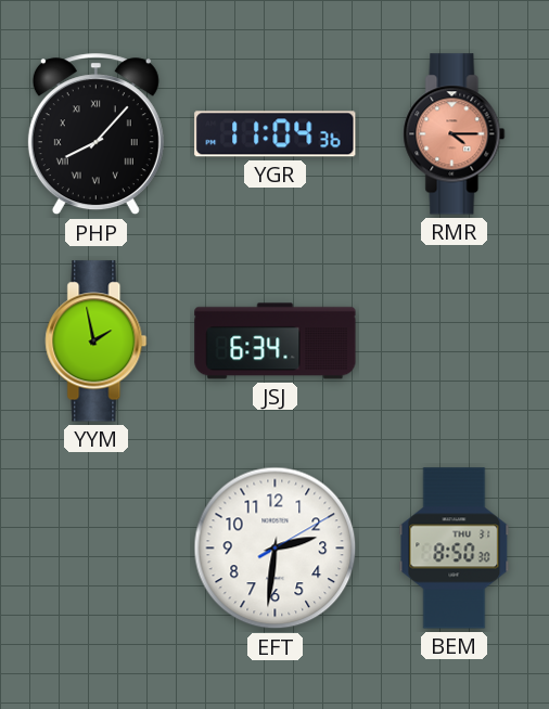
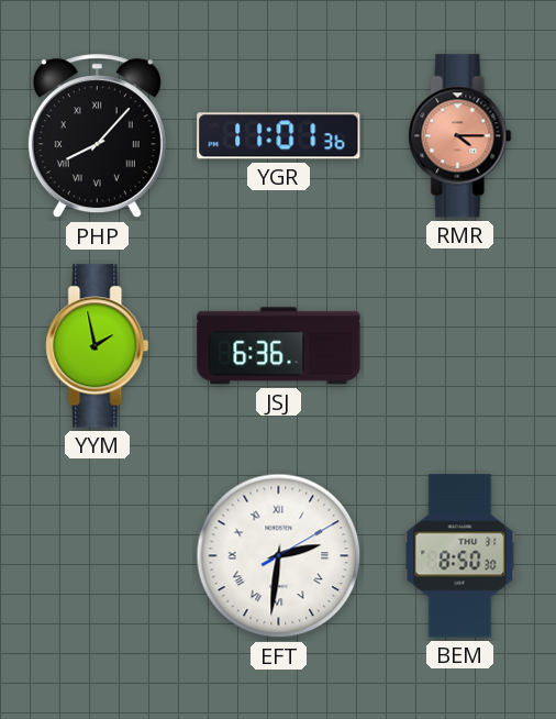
YGR: 11:04 -> 11:01 (279, 136)
JSJ: 6:34 -> 6:36 (279, 346)
EFT numerals: Arabic -> Roman (279, 556)
